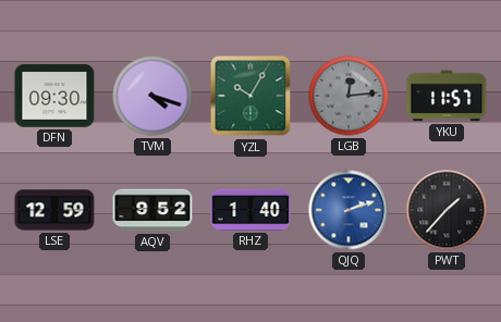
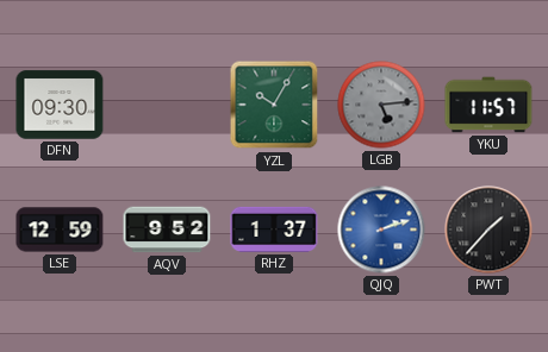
TVM: 4:18 -> none (152, 96)
LGB: 12:14 -> 5:14 (381, 105)
RHZ: 1:40 -> 1:37 (274, 230)
